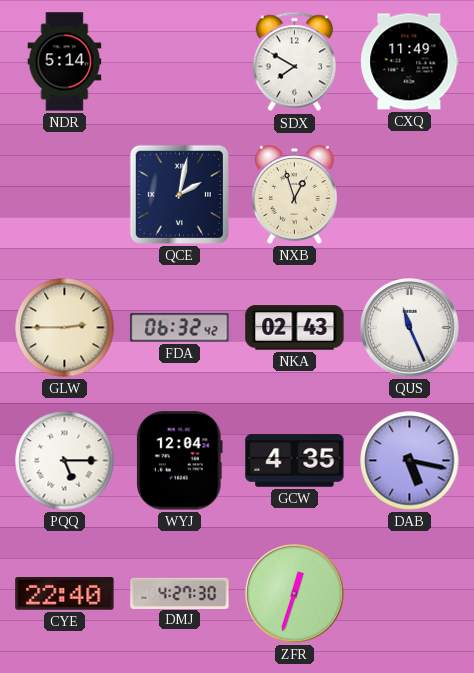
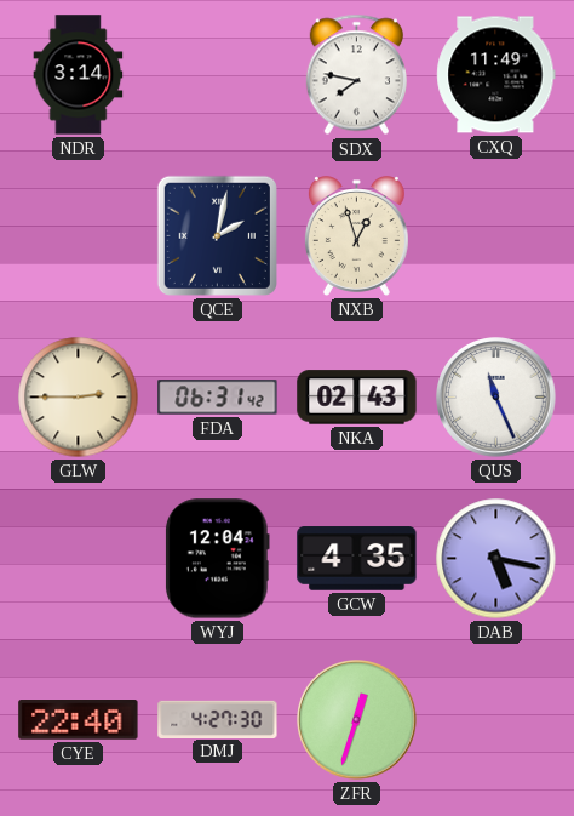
NDR: 5:14 -> 3:14 (79, 75)
SDX: 7:50 -> 7:47 (356, 75)
FDA: 06:32 -> 06:31 (218, 398)
PQQ: 5:15 -> none (65, 461)
